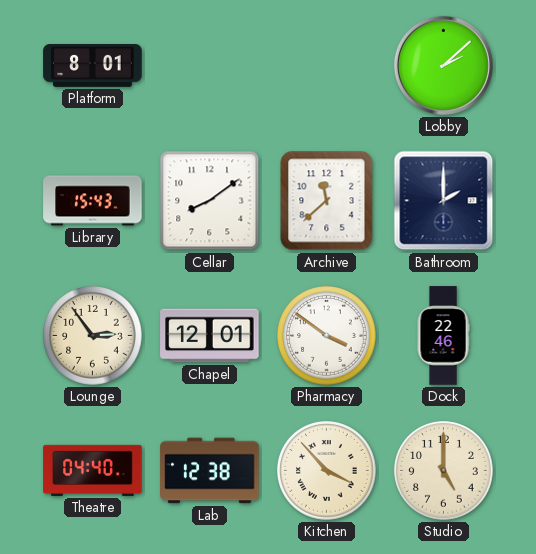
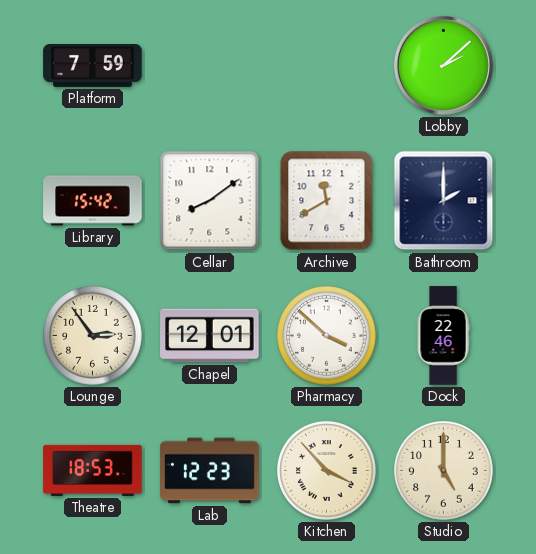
Platform: 8:01 -> 7:59 (93, 66)
Library: 15:43 -> 15:42 (93, 201)
Archive: 11:38 -> 11:40 (327, 201)
Pharmacy: 3:51 -> 3:52 (327, 336)
Theatre: 04:40 -> 18:53 (93, 470)
Lab: 12:38 -> 12:23 (210, 471)
